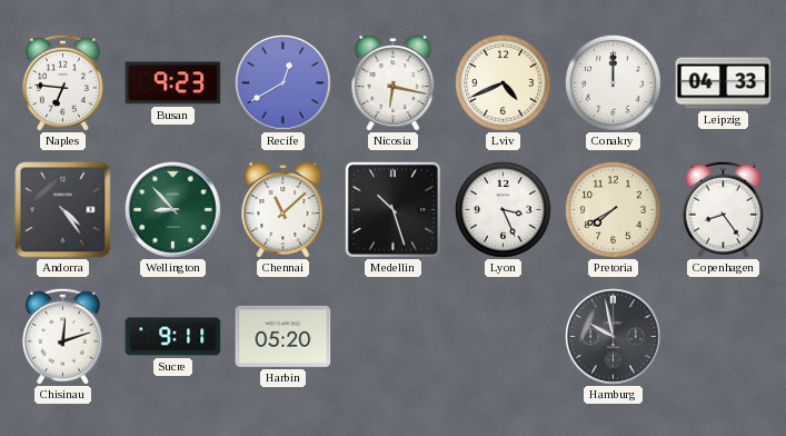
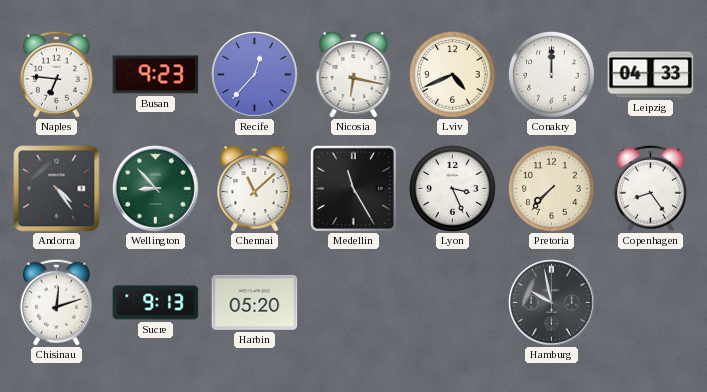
Recife: 12:40 -> 12:37 (255, 75)
Medellin: 10:27 -> 11:25 (353, 188)
Pretoria: 7:40 -> 7:37 (552, 189)
Sucre: 9:11 -> 9:13 (156, 303)
